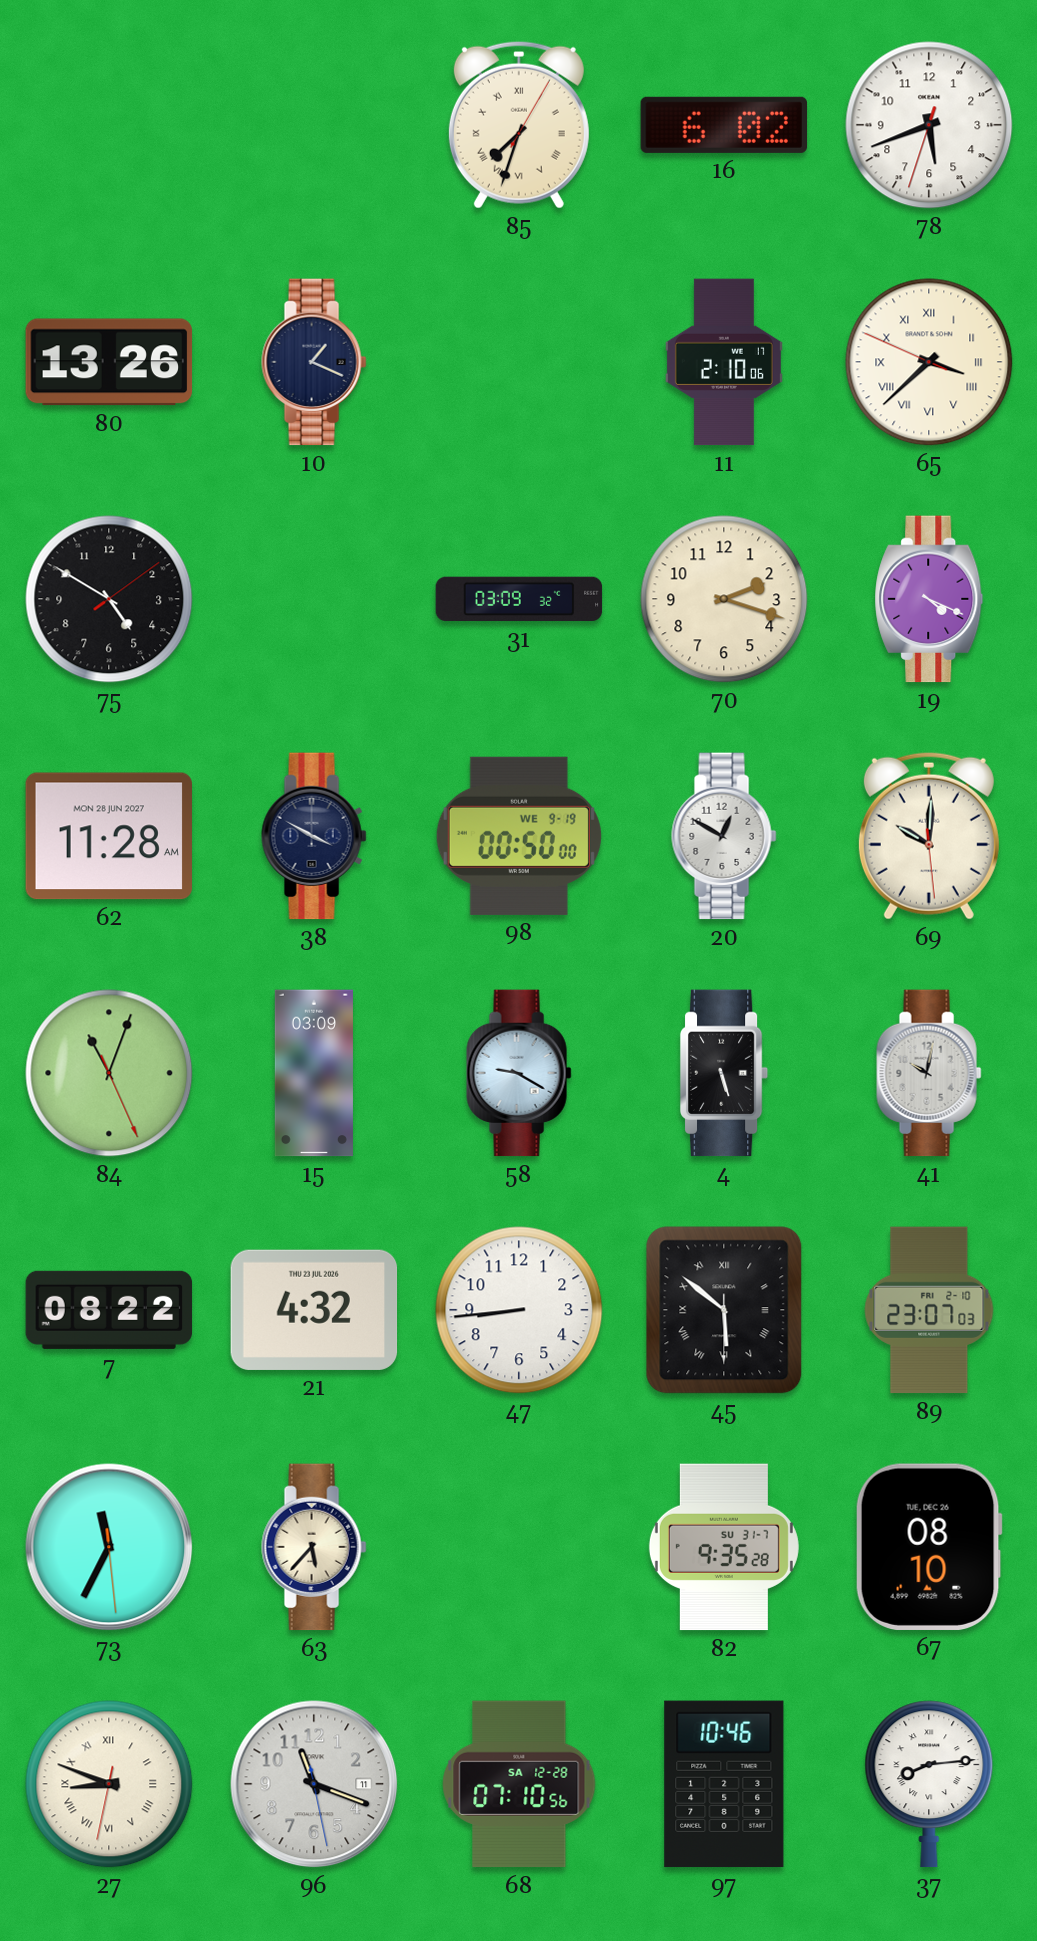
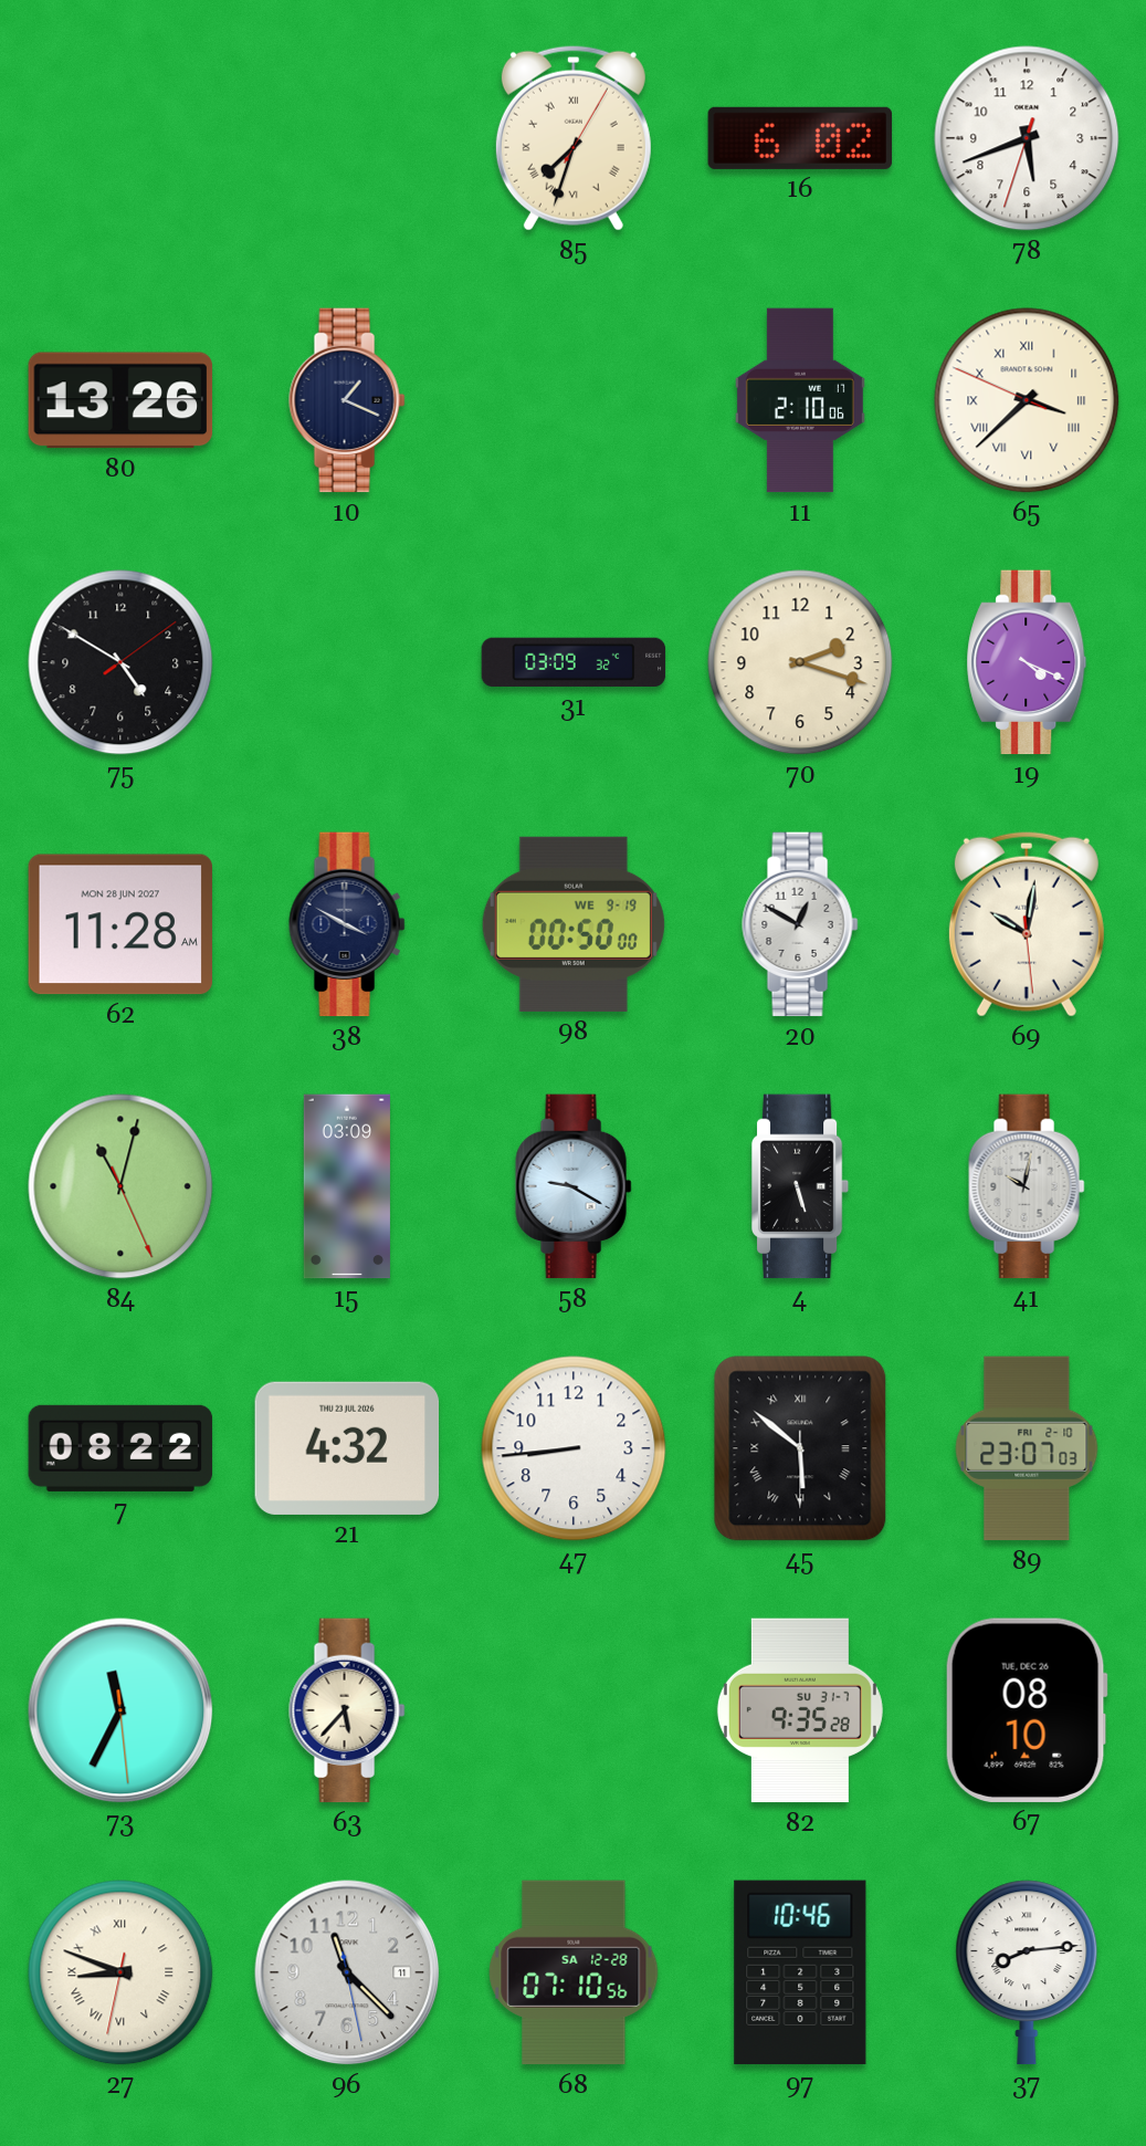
69: 10:00 -> 10:01 (1027, 924)
84: 11:03 -> 11:02 (120, 1186)
96: 11:18 -> 11:22 (347, 1972)
